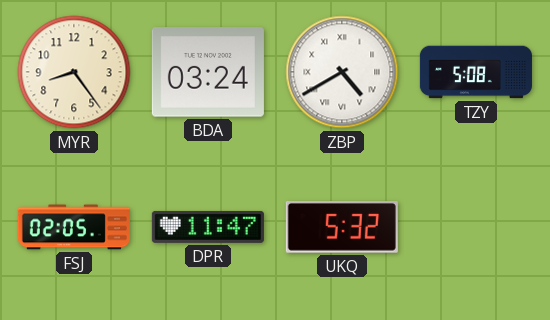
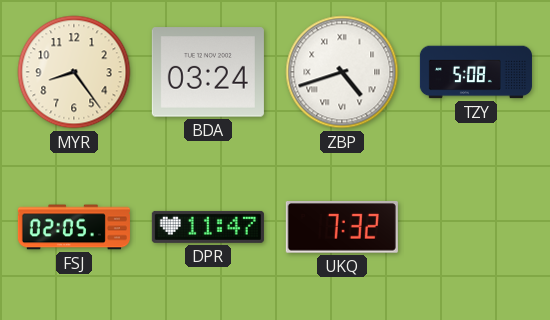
ZBP: 4:40 -> 4:42 (342, 72)
UKQ: 5:32 -> 7:32 (342, 228)
